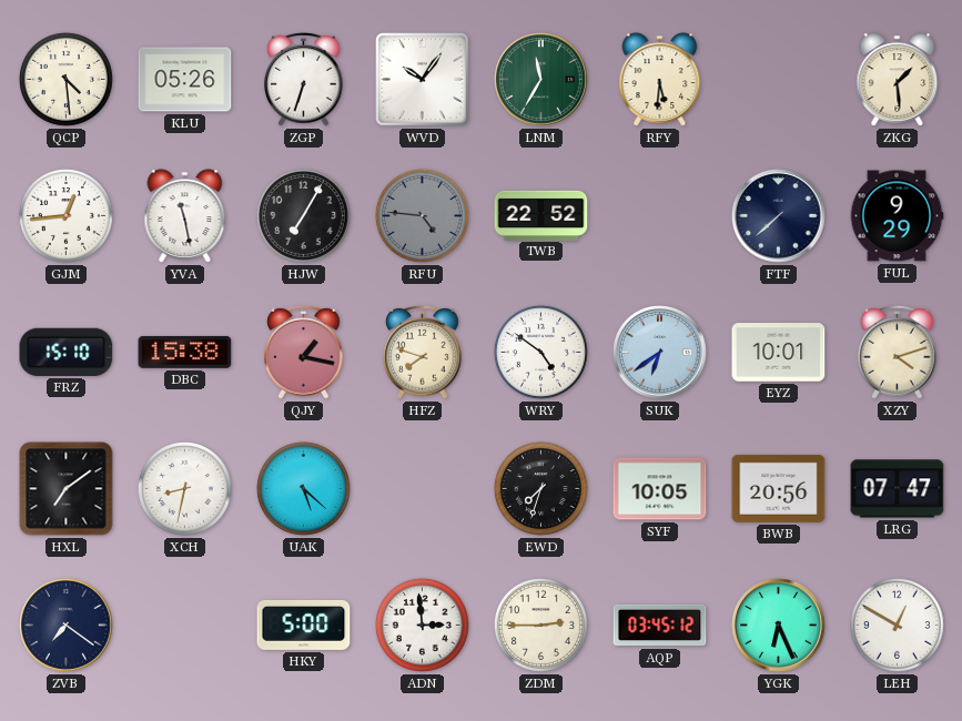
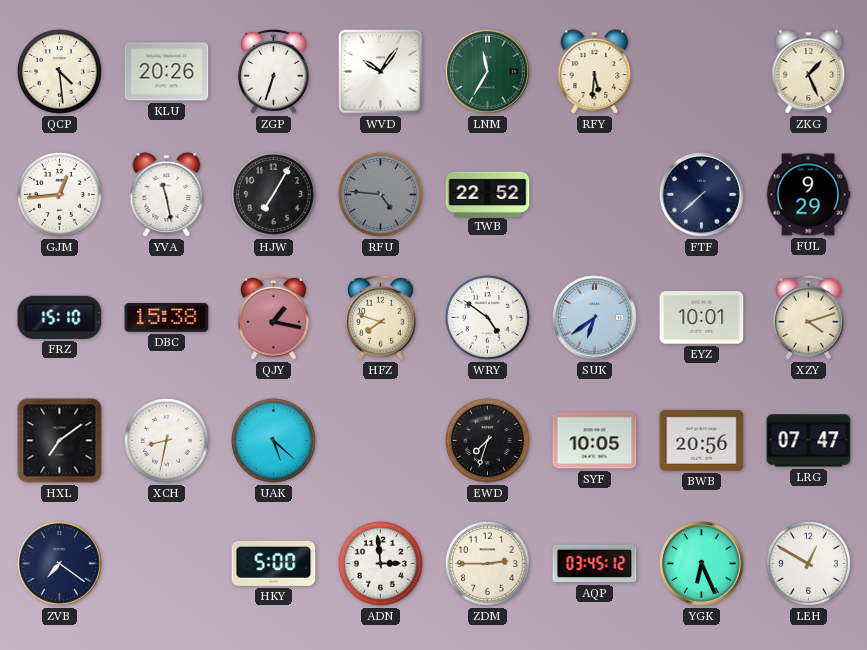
KLU: 05:26 -> 20:26 (167, 72)
ZKG: 1:29 -> 1:26 (809, 72)
